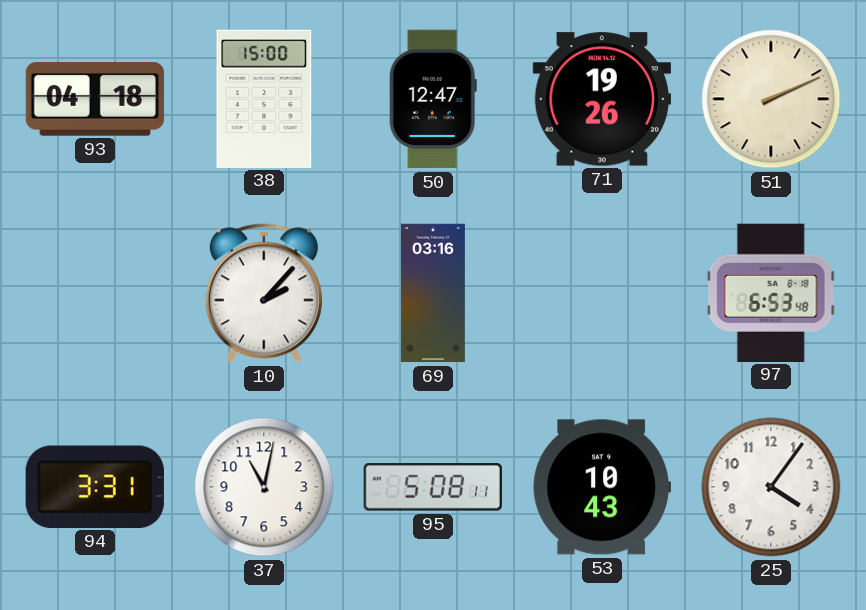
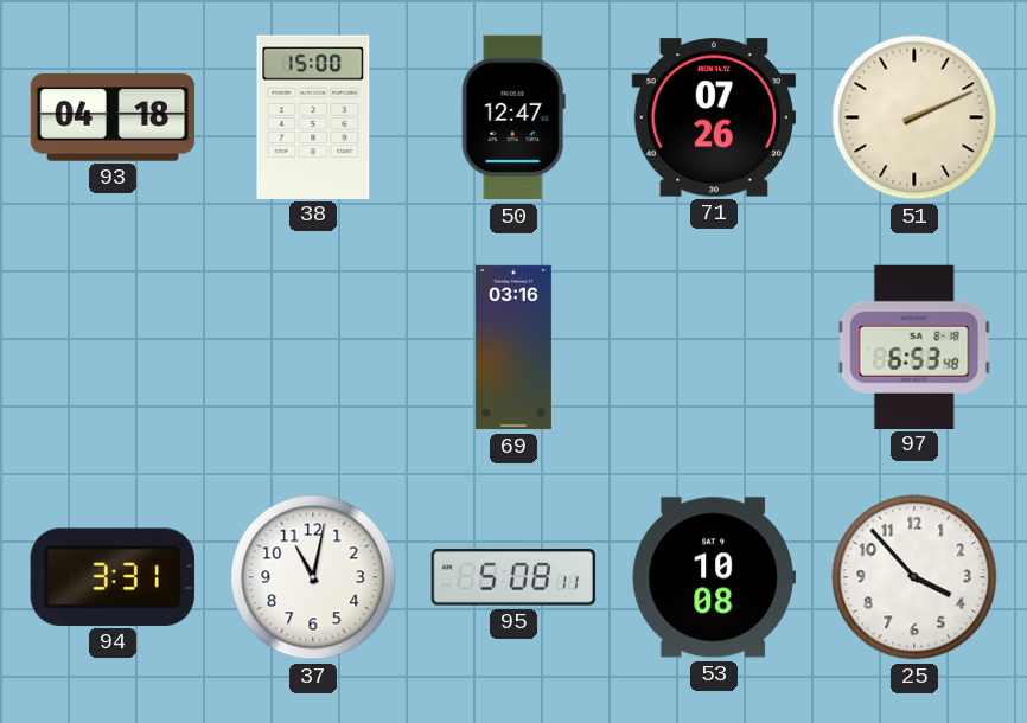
71: 19:26 -> 07:26 (713, 117)
10: 2:07 -> none (264, 293)
53: 10:43 -> 10:08 (713, 577)
25: 4:06 -> 3:53 (914, 577)
